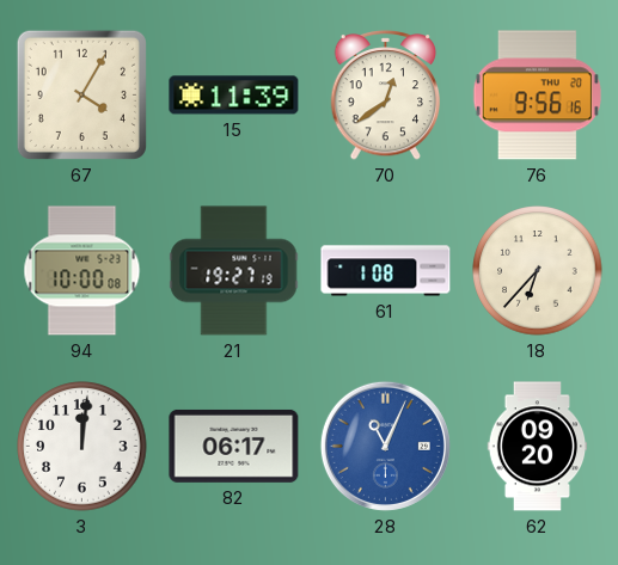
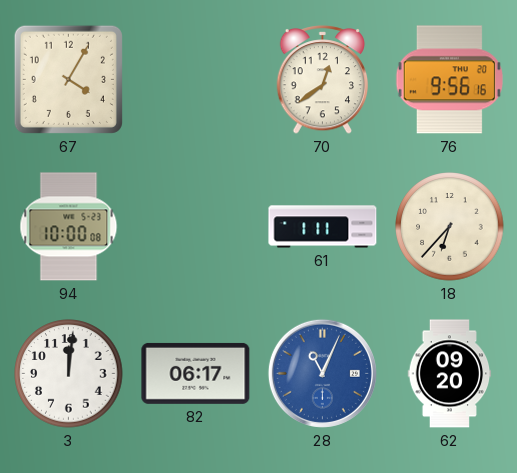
15: 11:39 -> none (234, 96)
21: 19:27 -> none (234, 271)
61: 1:08 -> 1:11 (323, 227)
